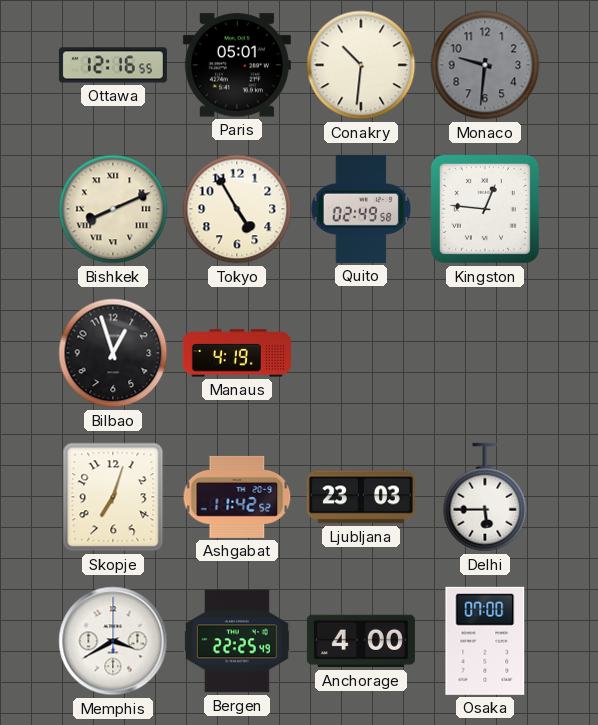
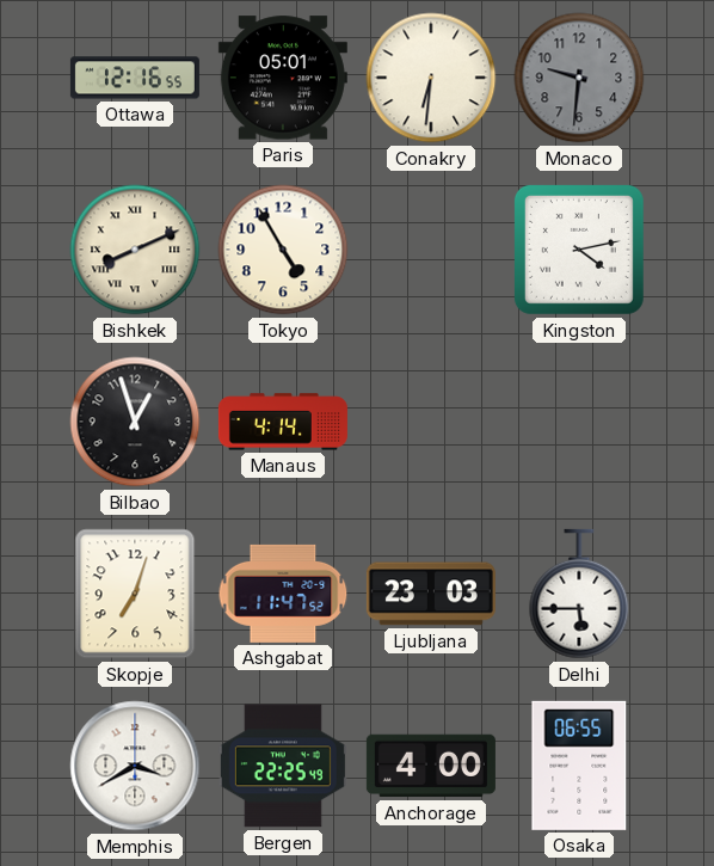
Conakry: 10:31 -> 6:31 (431, 78)
Quito: 02:49 -> none (361, 209)
Kingston: 12:46 -> 4:13 (579, 250)
Manaus: 4:19 -> 4:14 (283, 422)
Ashgabat: 11:42 -> 11:47 (283, 594)
Osaka: 07:00 -> 06:55 (579, 766)
